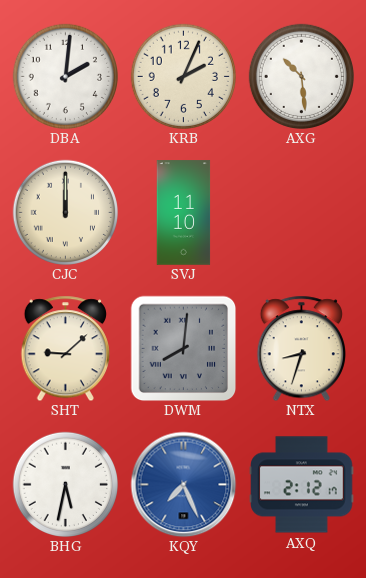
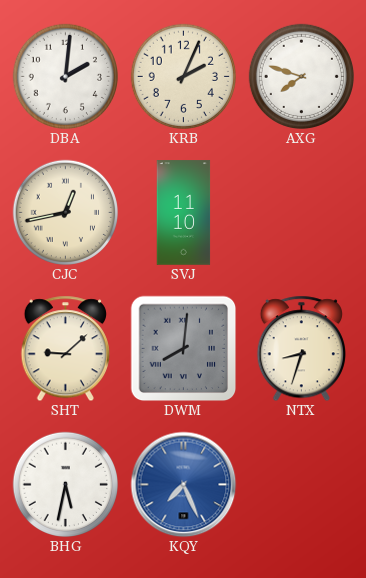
AXG: 10:29 -> 7:48 (301, 76)
CJC: 12:00 -> 12:43 (65, 212)
AXQ: 2:12 -> none (302, 485)
